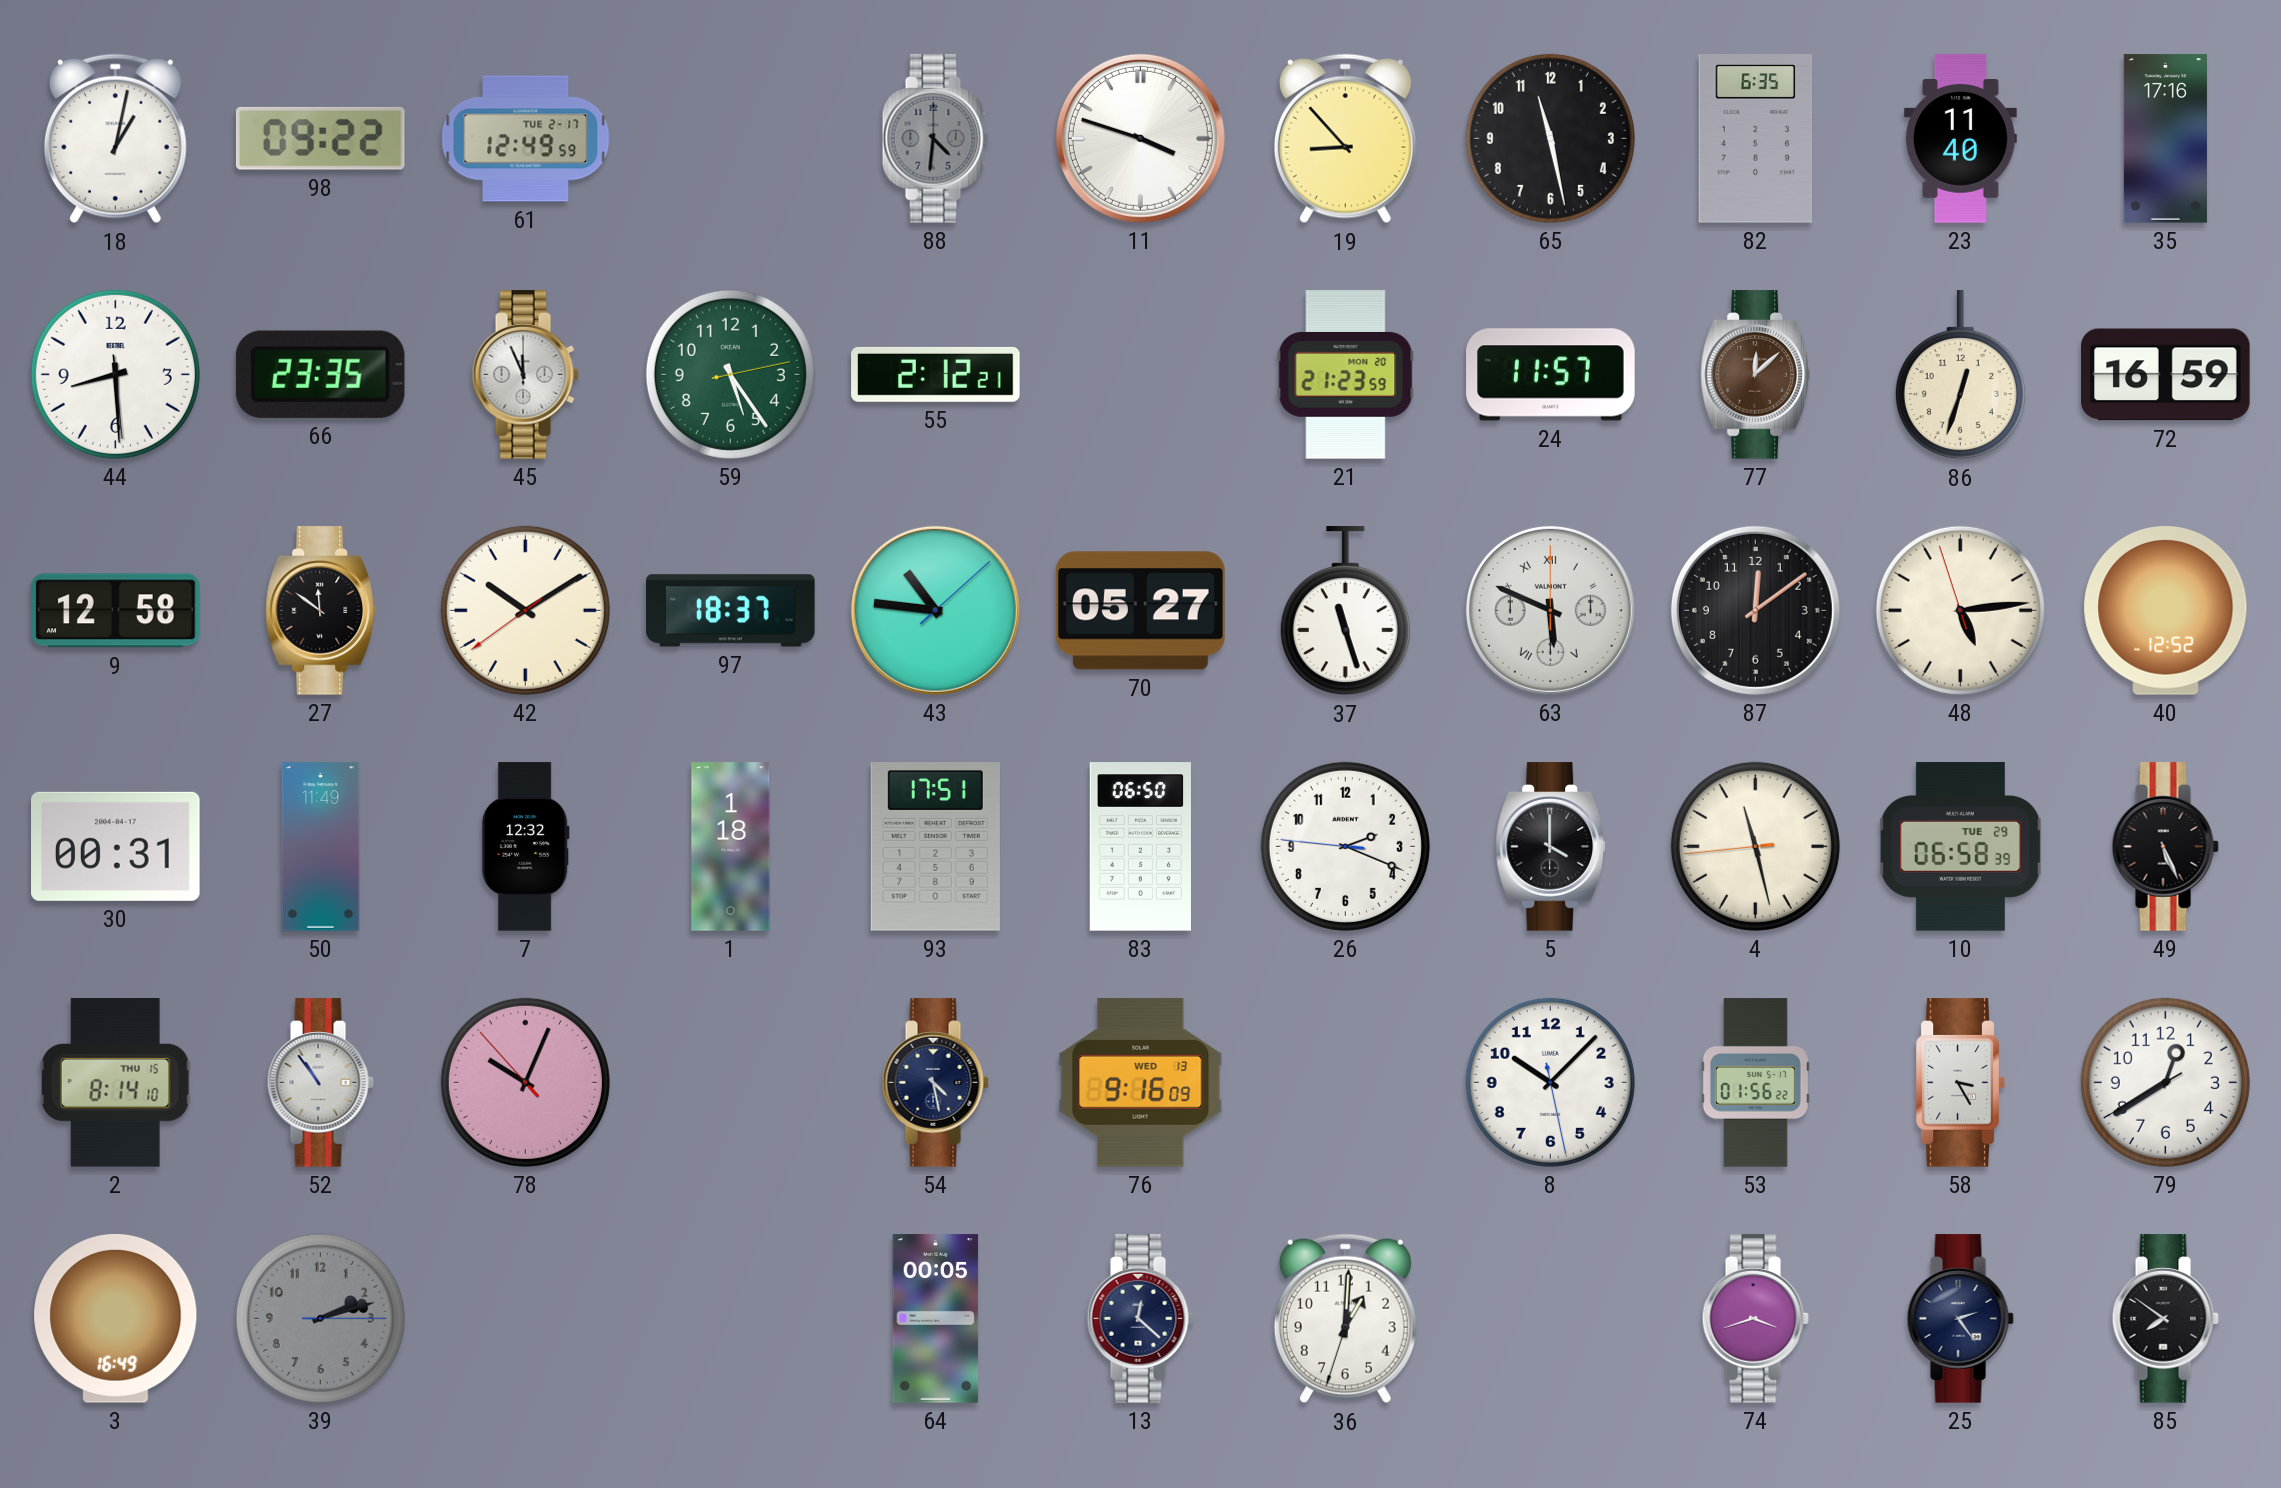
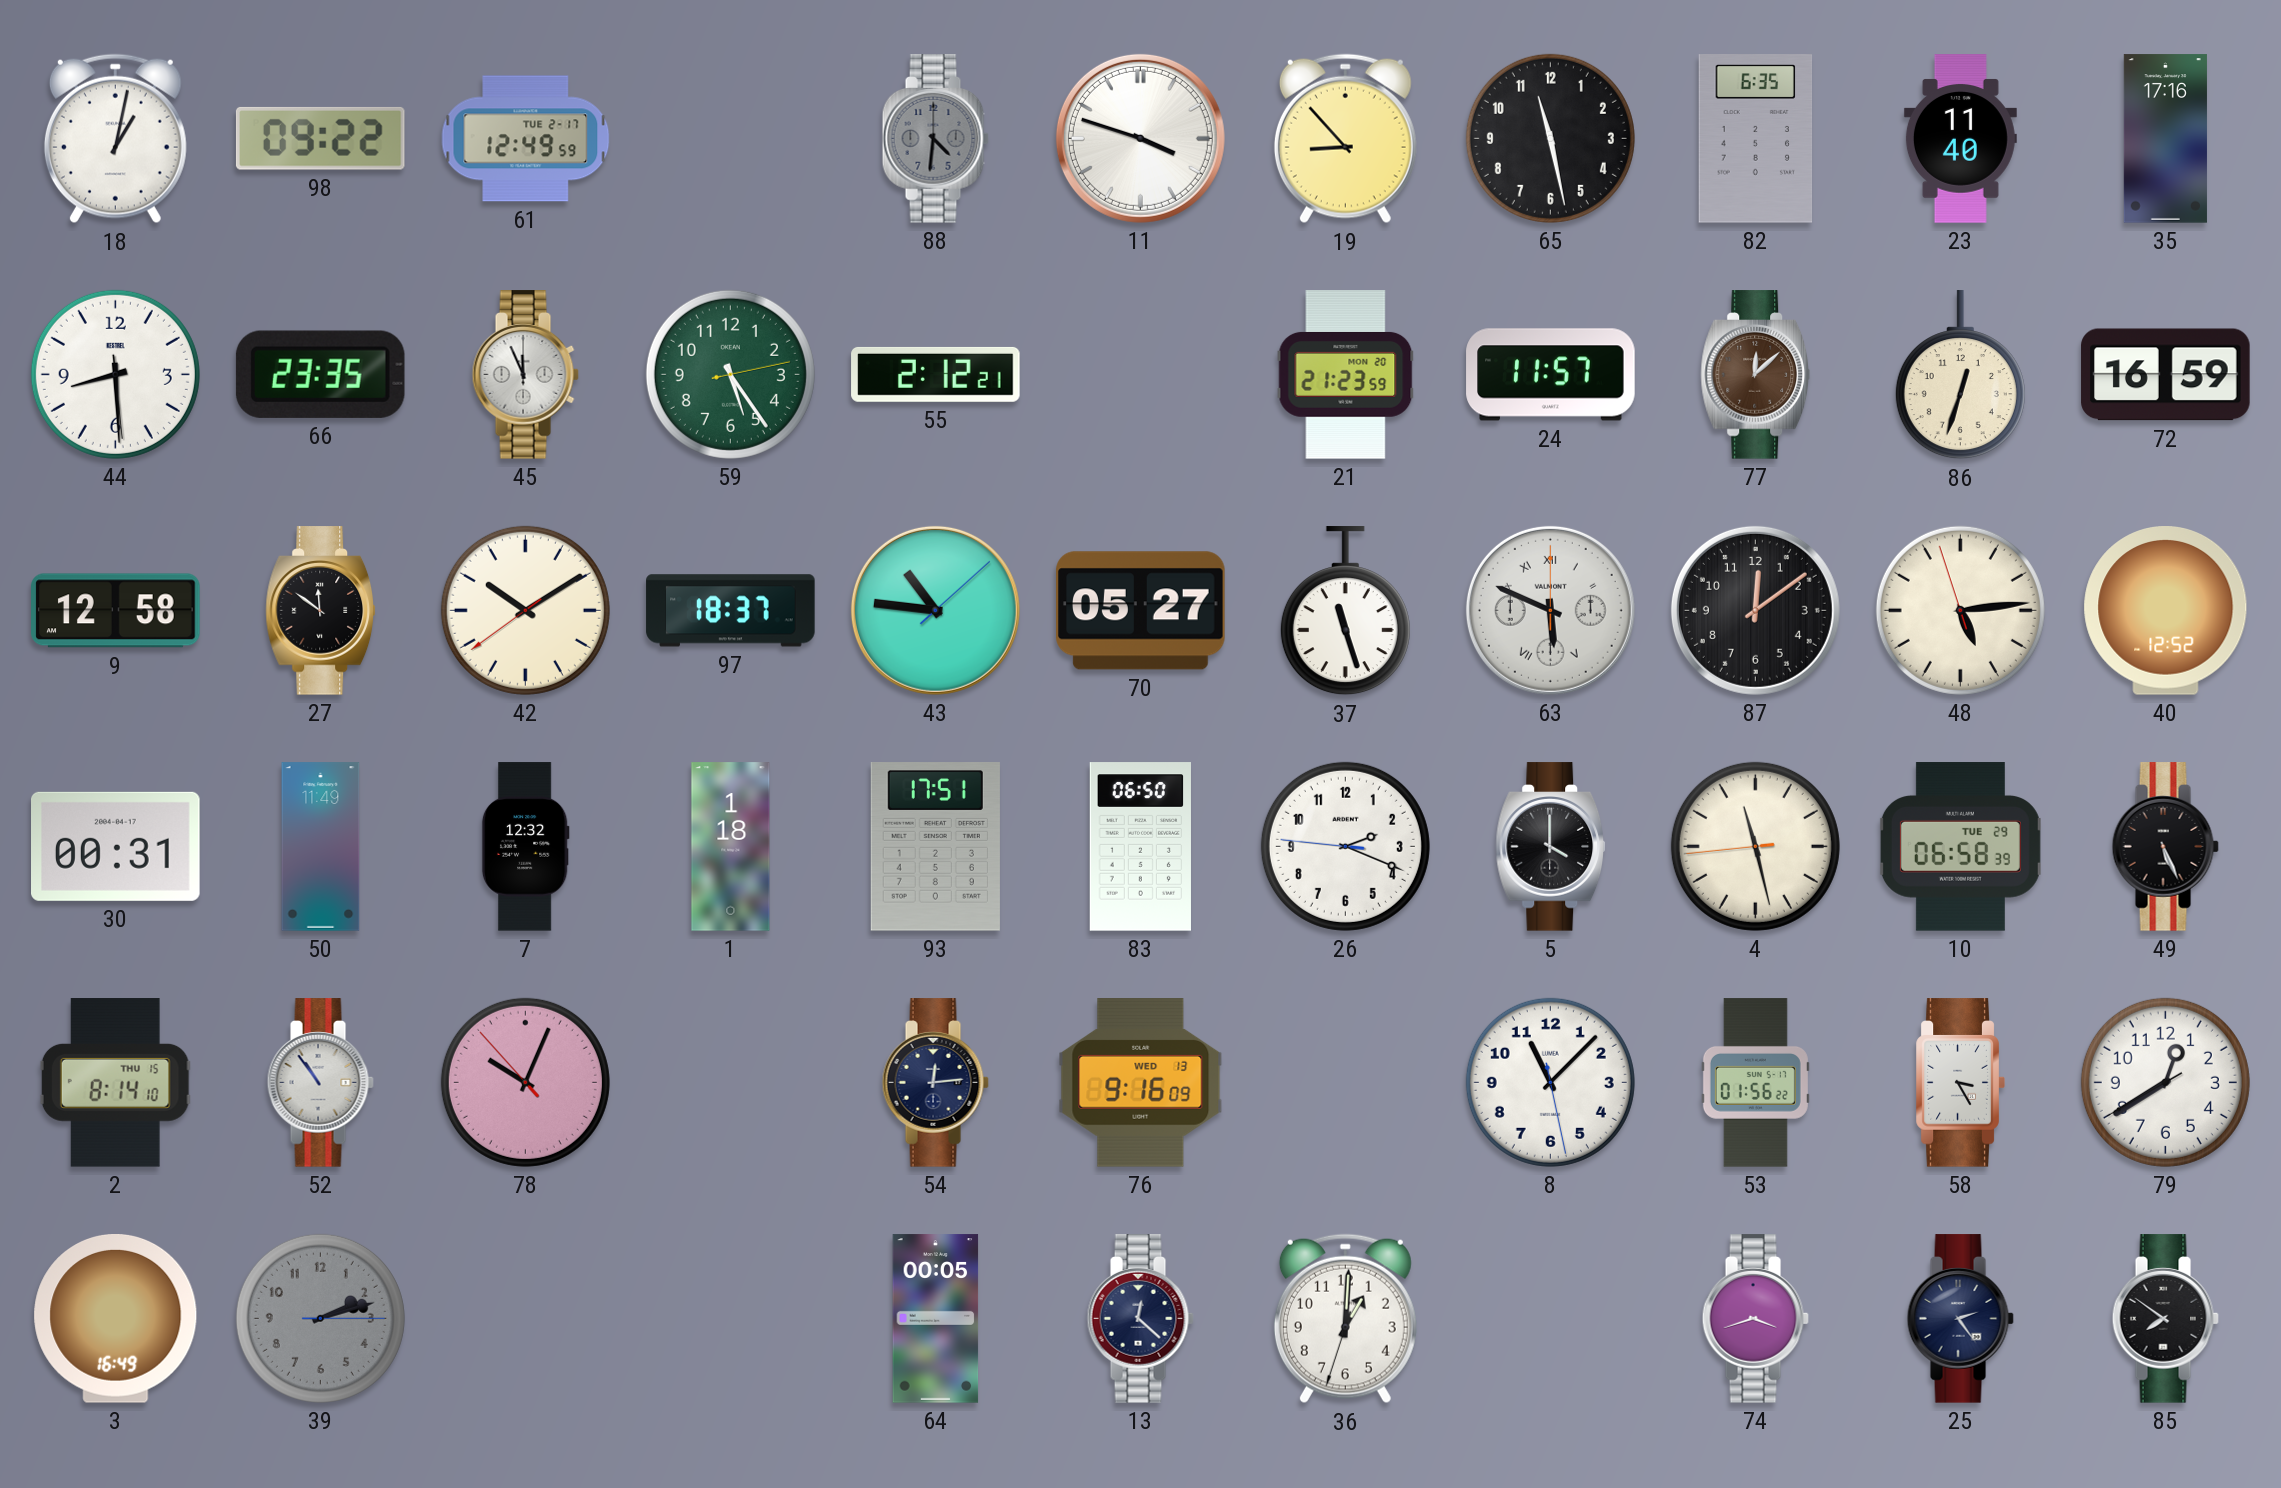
54: 4:28 -> 12:14 (935, 1083)
8: 10:07 -> 11:07 (1550, 1082)
